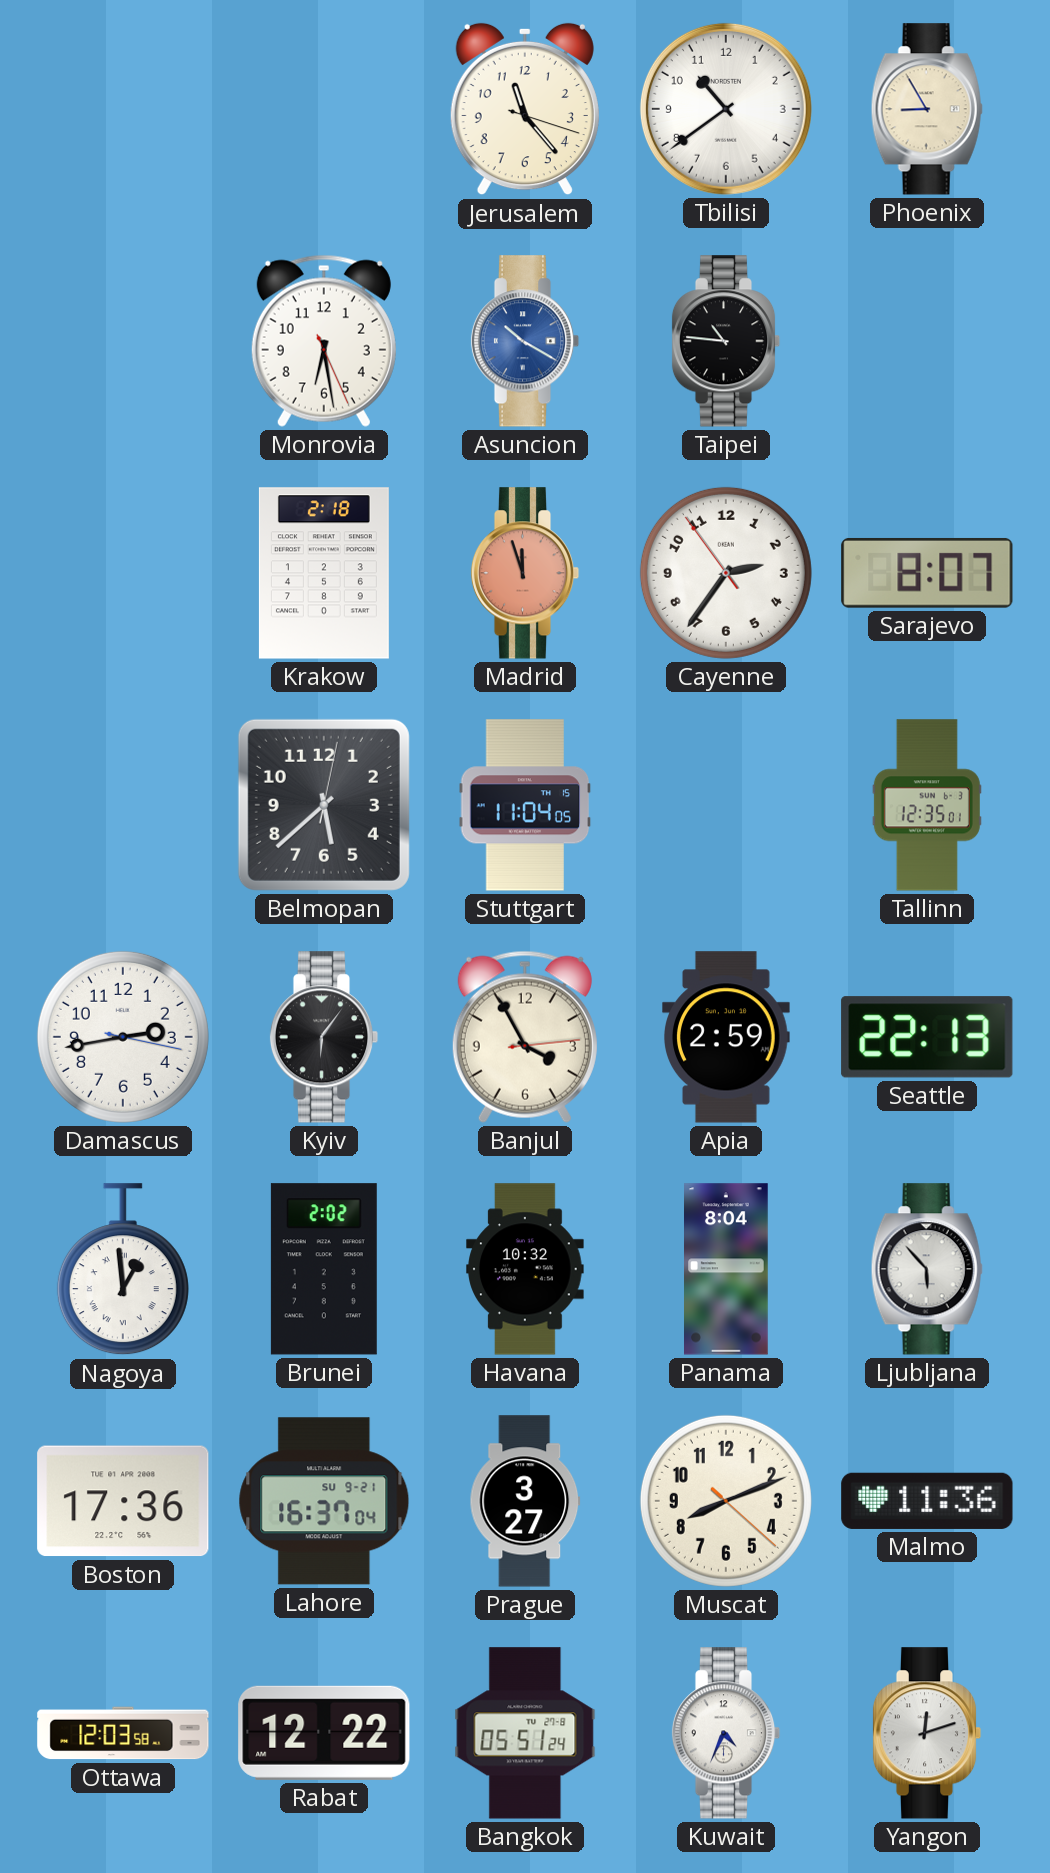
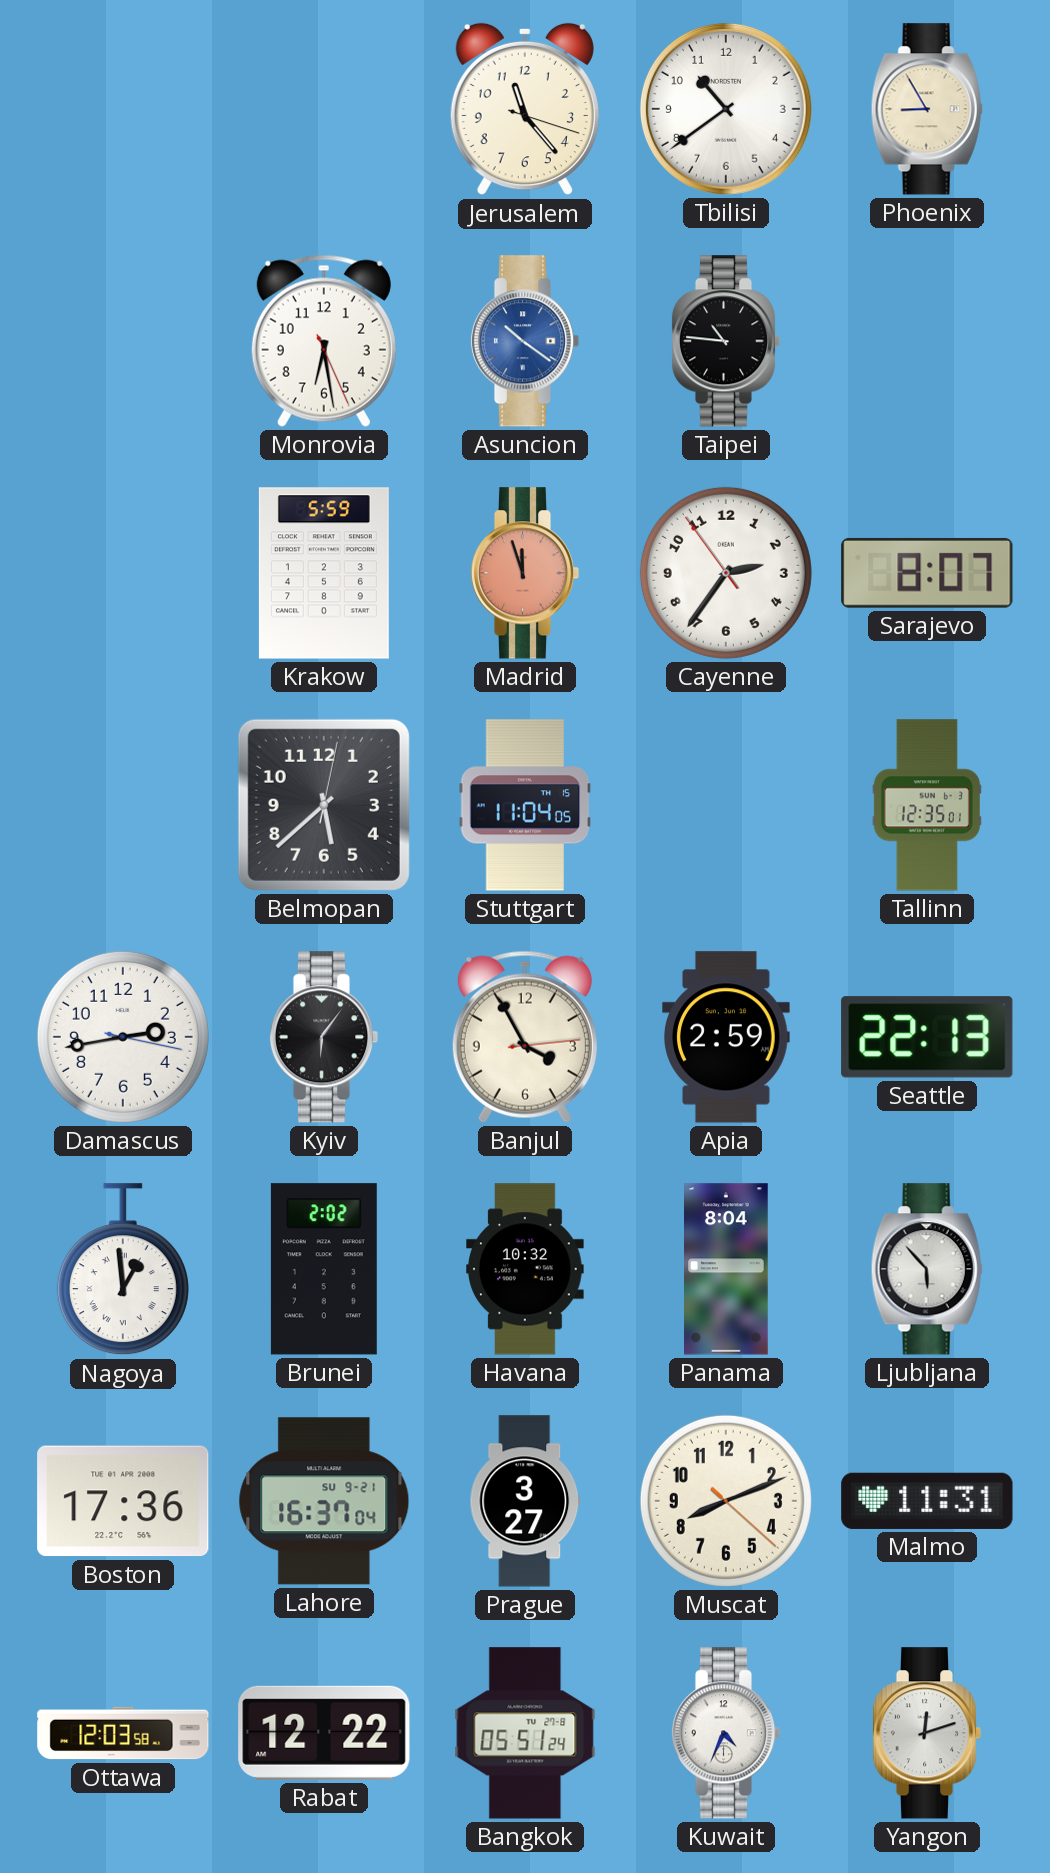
Asuncion: 10:20 -> 10:21 (525, 341)
Krakow: 2:18 -> 5:59 (324, 573)
Malmo: 11:36 -> 11:31 (927, 1501)
